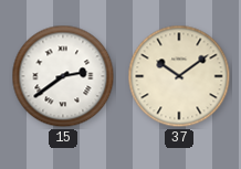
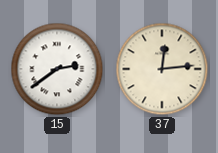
37: 10:09 -> 12:14 (162, 69)
